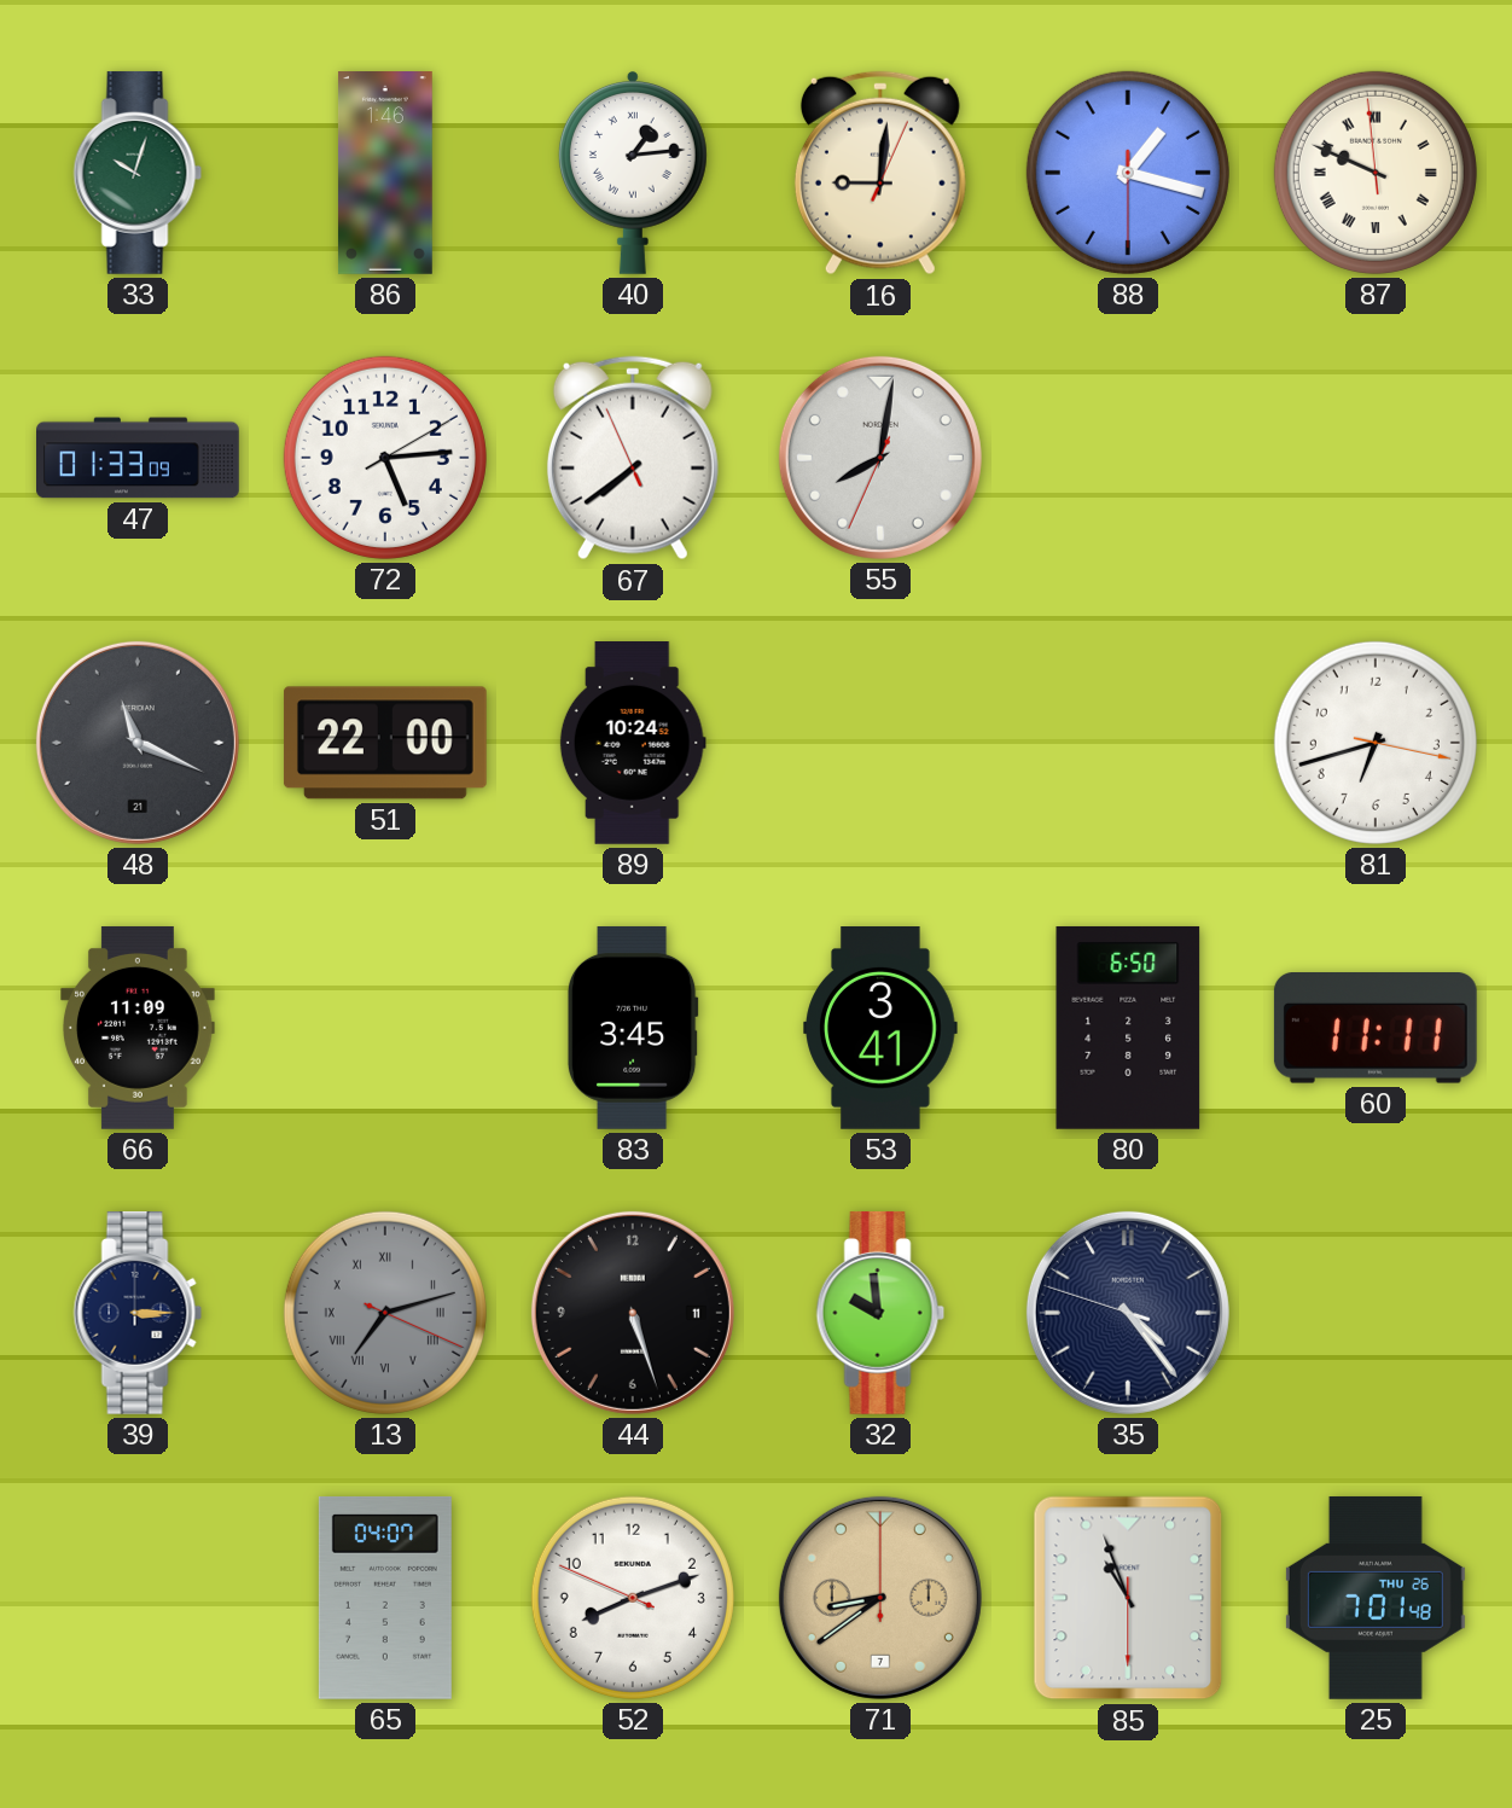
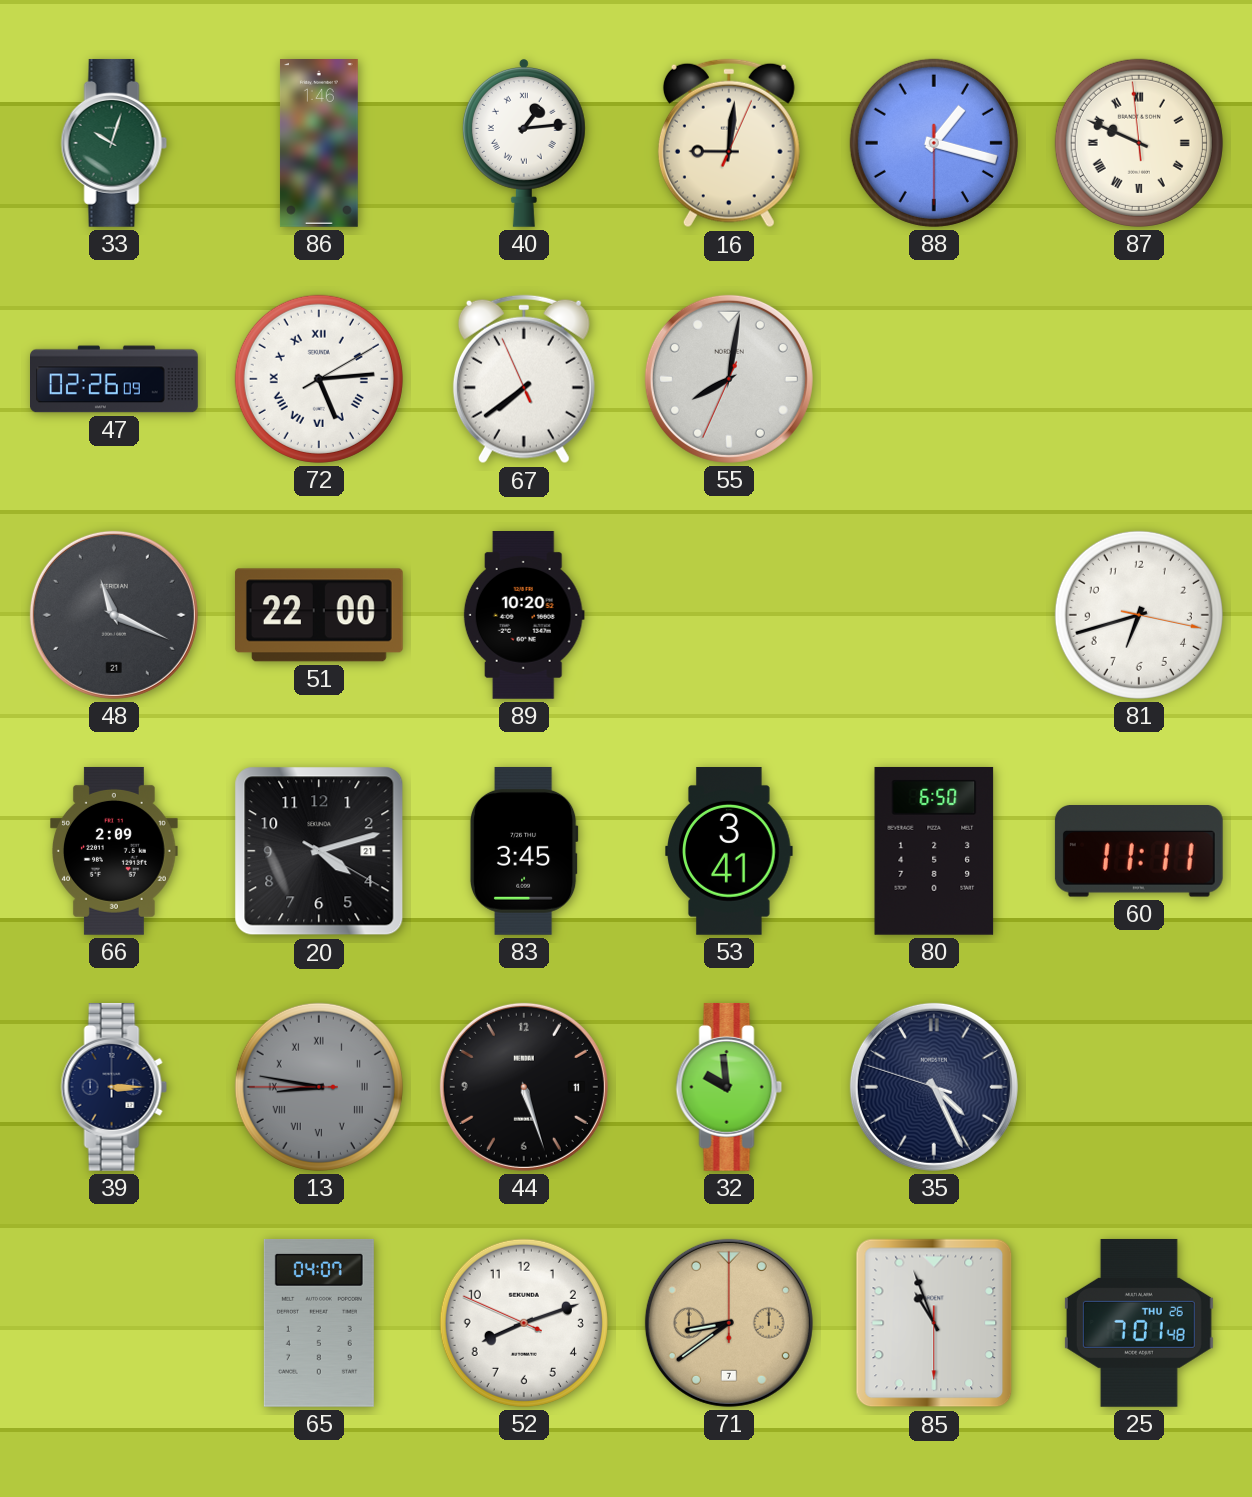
47: 01:33 -> 02:26 (115, 379)
72 numerals: Arabic -> Roman (319, 379)
89: 10:24 -> 10:20 (524, 616)
66: 11:09 -> 2:09 (115, 851)
20: none -> 4:12 (319, 851)
13: 7:12 -> 8:46 (319, 1087)
35: 4:23 -> 4:25 (934, 1087)
